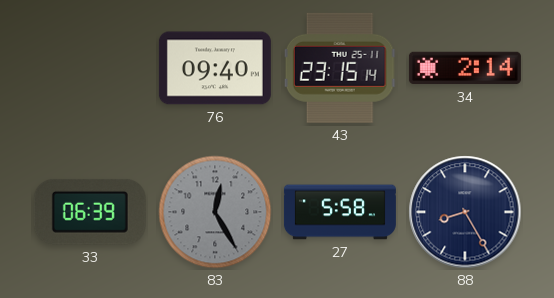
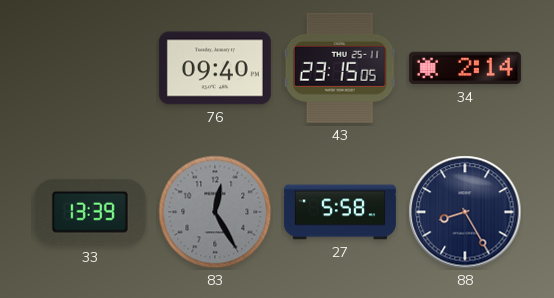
43: 23:15:14 -> 23:15:05 (340, 68)
33: 06:39 -> 13:39 (90, 212)
